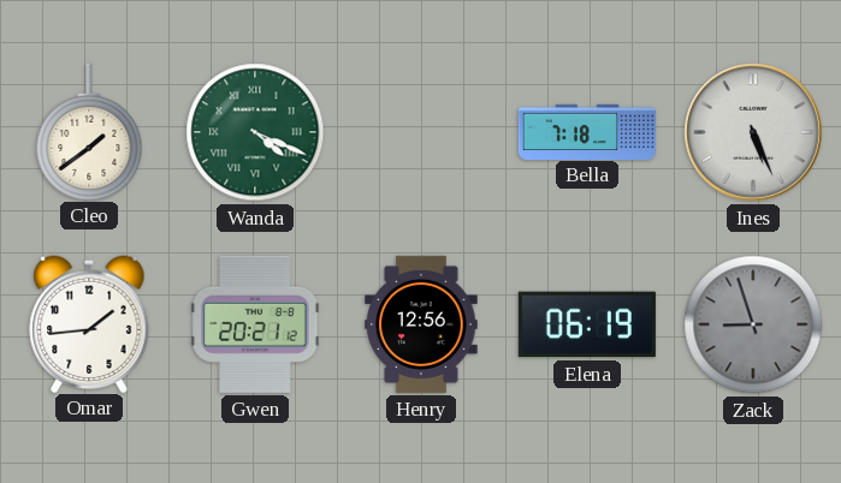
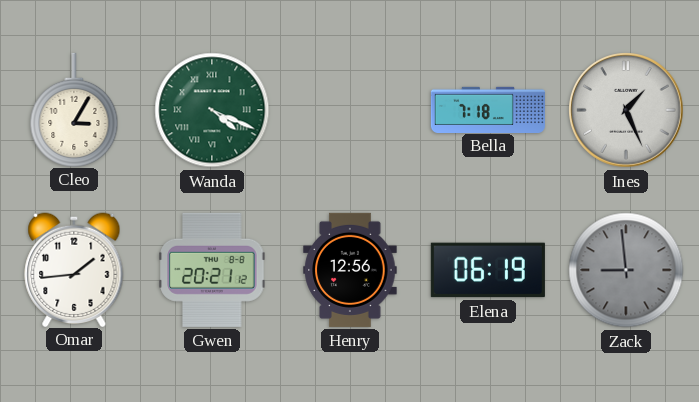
Cleo: 1:39 -> 3:05 (74, 109)
Ines: 5:26 -> 1:26 (627, 111)
Zack: 8:57 -> 8:59 (626, 270)
